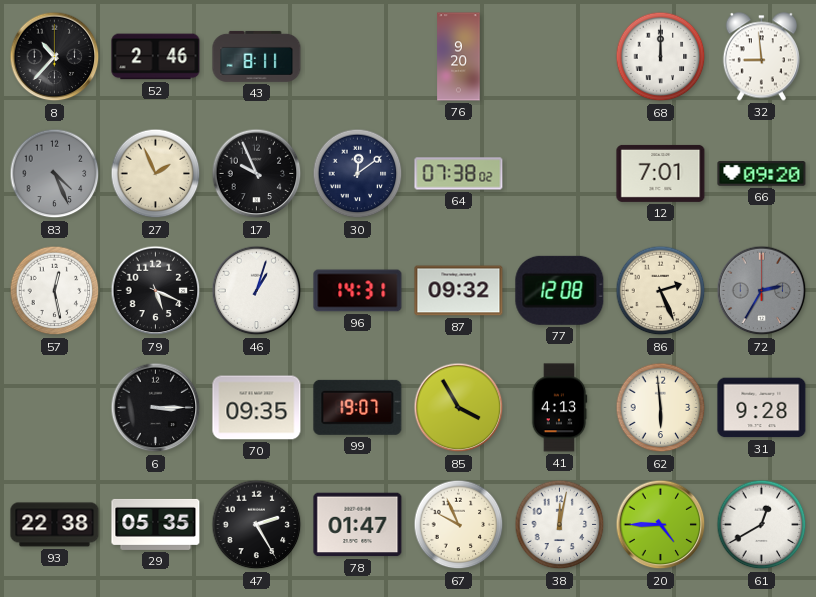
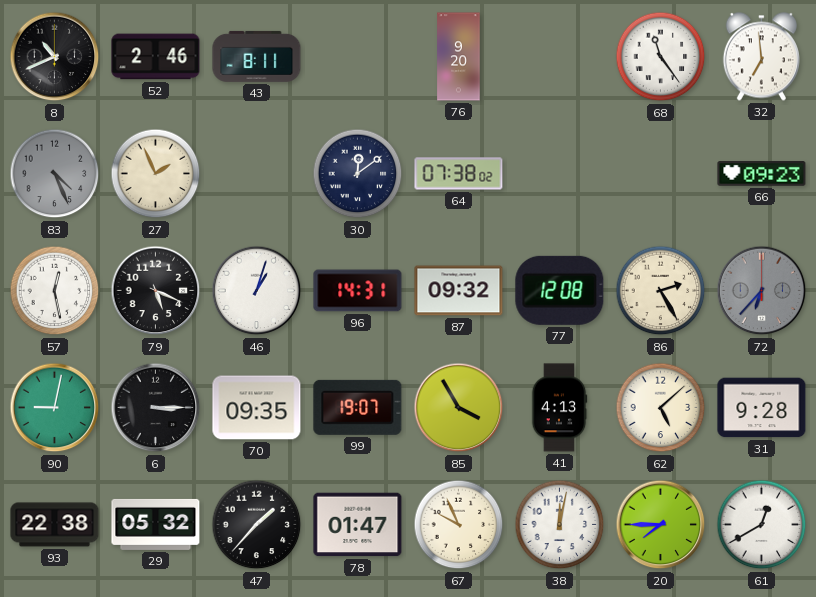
8: 10:37 -> 10:41 (55, 57)
68: 12:00 -> 11:24 (661, 57)
32: 8:59 -> 6:59 (761, 57)
17: 9:56 -> none (257, 174)
12: 7:01 -> none (661, 173)
66: 09:20 -> 09:23 (762, 174)
86: 2:26 -> 2:25 (661, 291)
72: 2:35 -> 6:37 (762, 291)
90: none -> 9:02 (55, 408)
62: 5:59 -> 5:08 (661, 408)
29: 05:35 -> 05:32 (156, 524)
47: 2:25 -> 1:37 (257, 525)
20: 4:45 -> 7:45 (661, 525)
